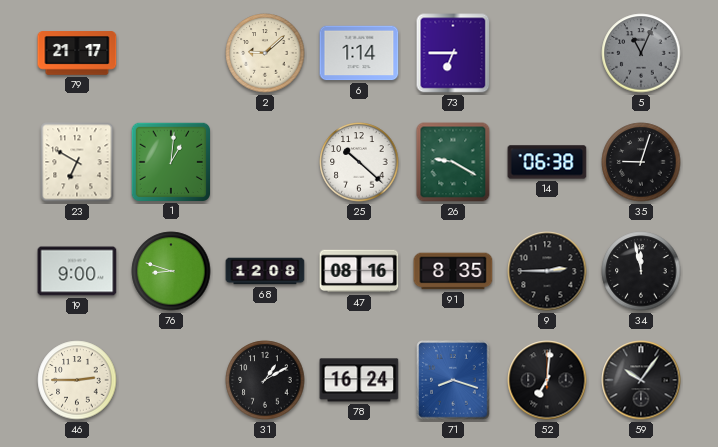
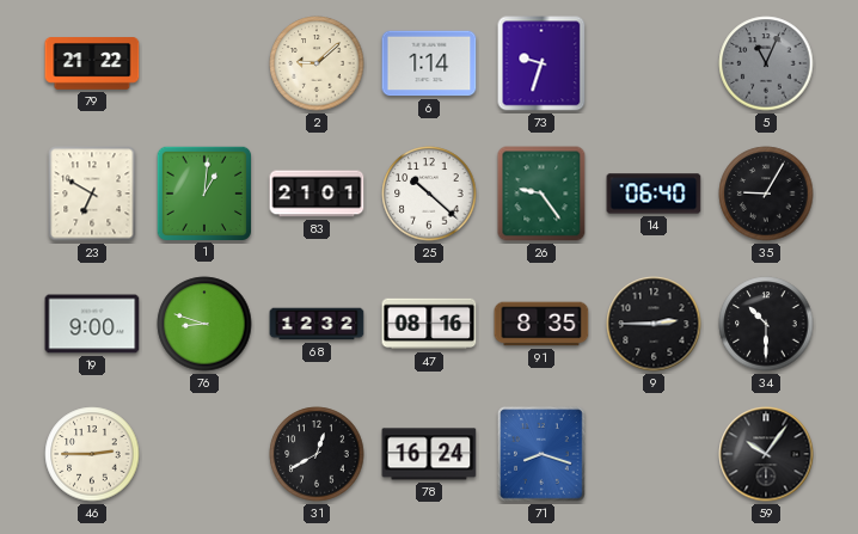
79: 21:17 -> 21:22 (92, 63)
73: 6:45 -> 9:33 (541, 63)
83: none -> 21:01 (317, 194)
26: 9:20 -> 9:24 (541, 194)
14: 06:38 -> 06:40 (654, 194)
35: 9:03 -> 9:05 (766, 194)
68: 12:08 -> 12:32 (317, 324)
34: 11:58 -> 10:30 (766, 324)
31: 1:10 -> 12:40 (317, 454)
52: 7:01 -> none (547, 380)
